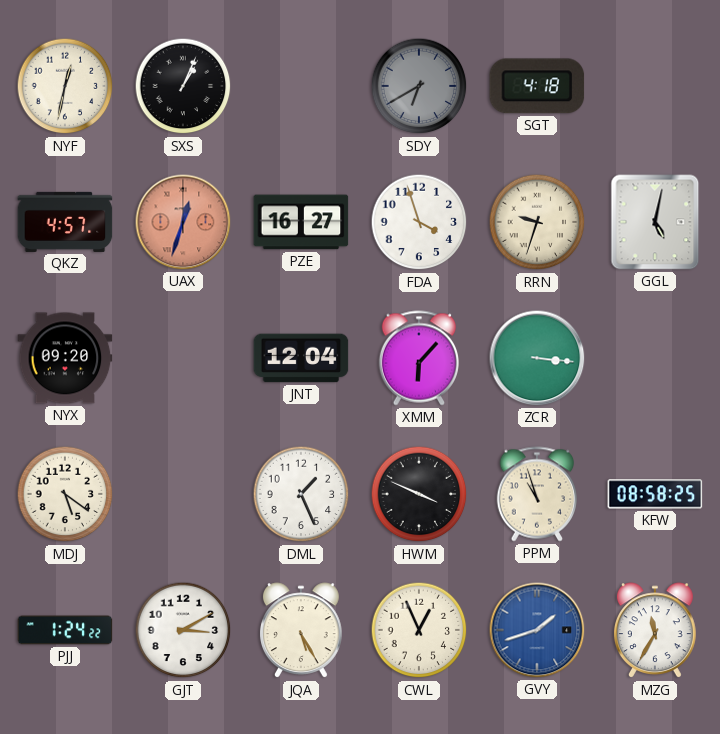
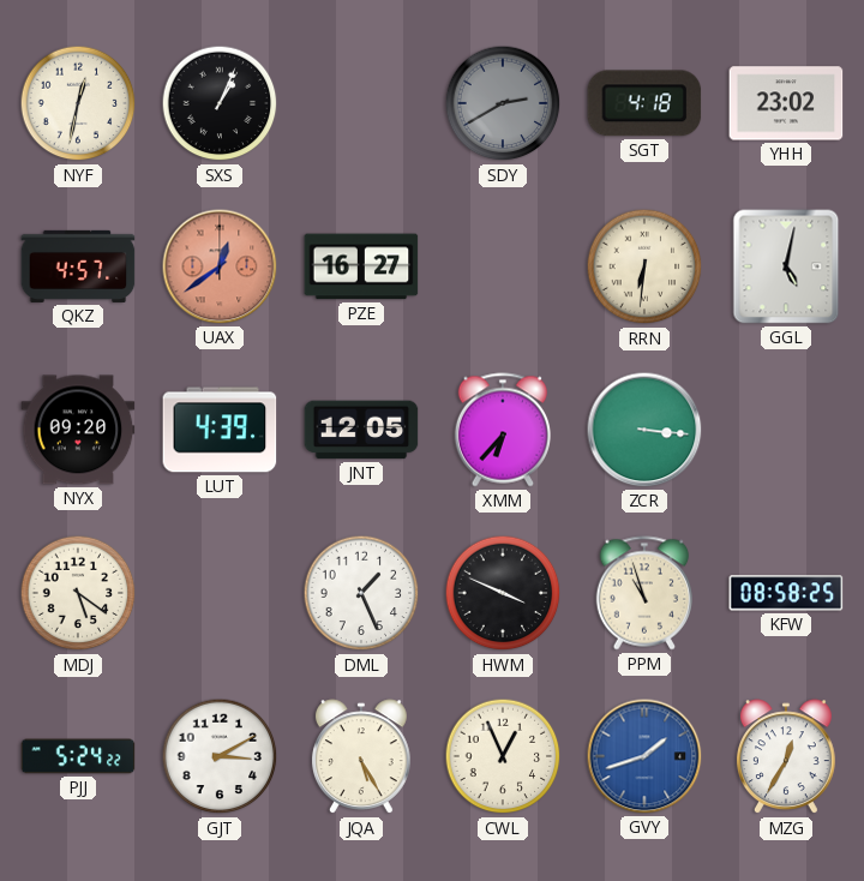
SDY: 6:40 -> 2:40 (503, 103)
YHH: none -> 23:02 (786, 103)
UAX: 12:33 -> 12:39 (220, 266)
FDA: 3:57 -> none (419, 222)
RRN: 9:33 -> 6:31 (644, 266)
LUT: none -> 4:39 (220, 430)
JNT: 12:04 -> 12:05 (361, 430)
XMM: 6:07 -> 6:37 (502, 430)
PJJ: 1:24 -> 5:24 (78, 756)
MZG: 11:35 -> 12:35 (786, 757)
